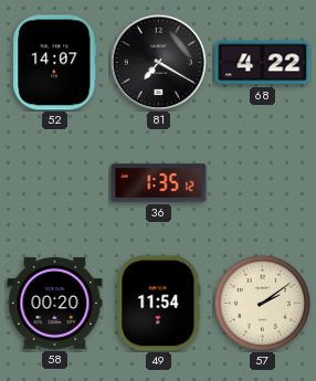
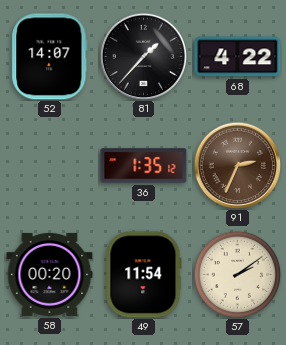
81: 7:20 -> 1:37 (143, 56)
91: none -> 2:34 (237, 165)
